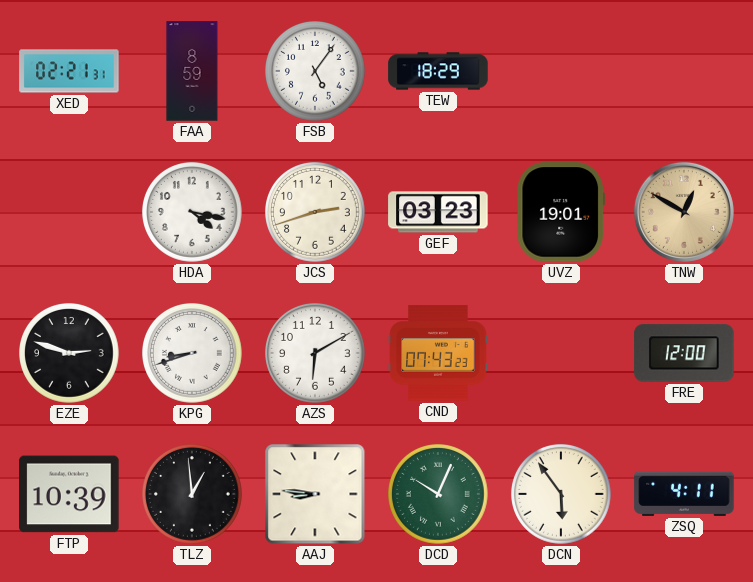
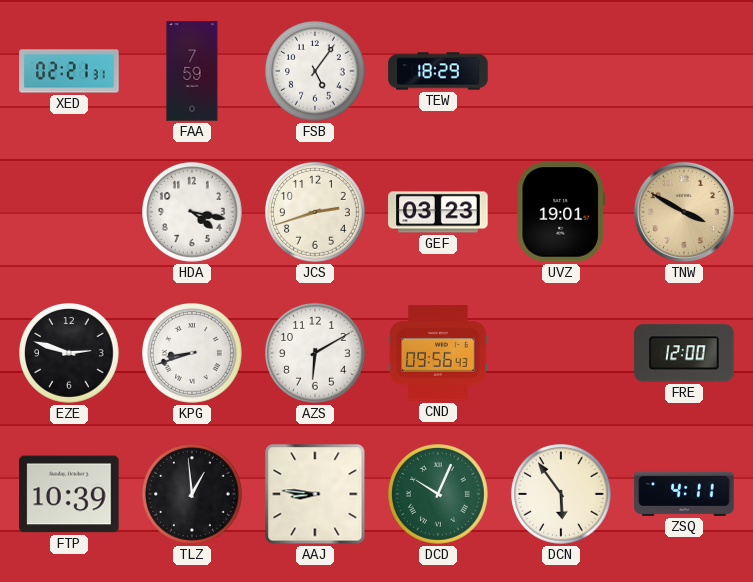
FAA: 8:59 -> 7:59 (192, 71)
TNW: 12:50 -> 3:50 (684, 212)
CND: 07:43 -> 09:56 (438, 353)
